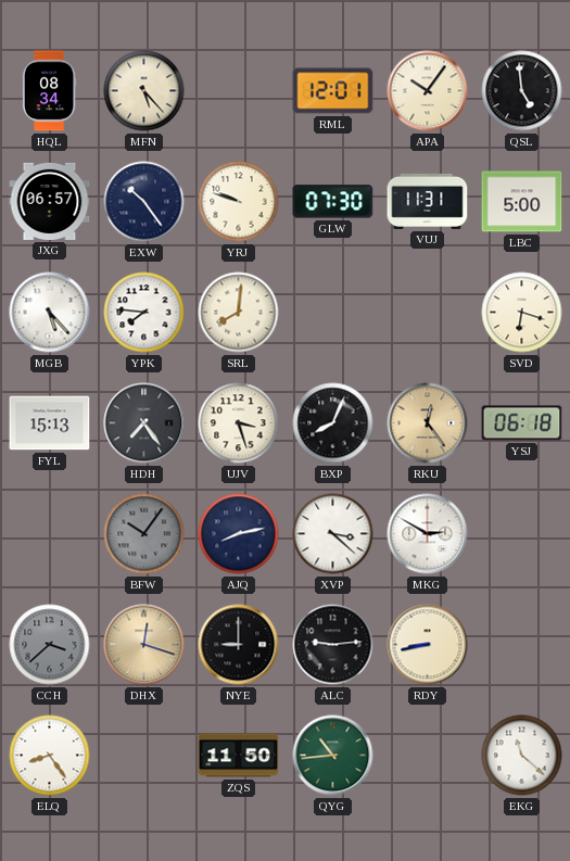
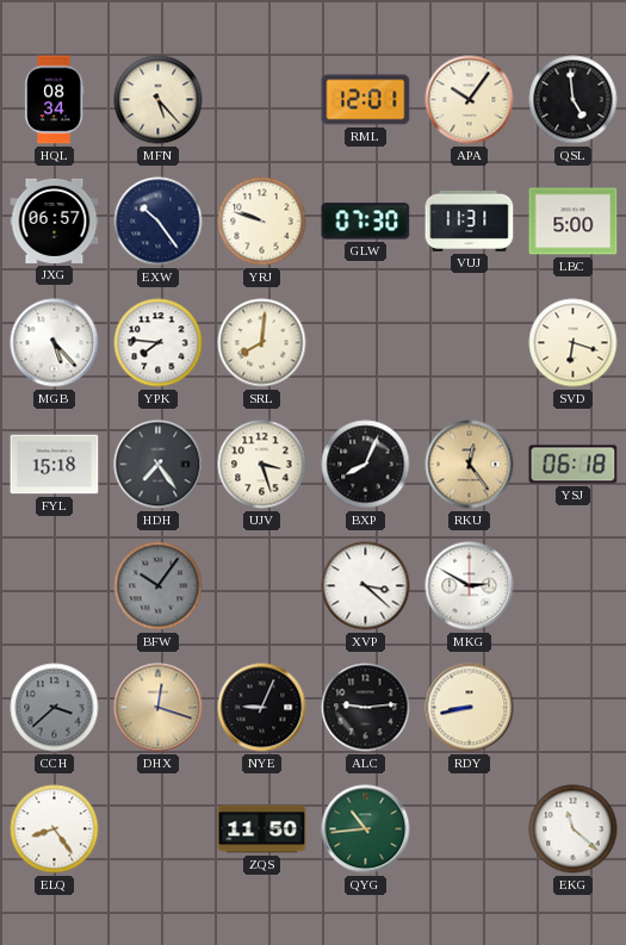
FYL: 15:13 -> 15:18 (55, 465)
AJQ: 8:13 -> none (239, 534)
NYE: 9:00 -> 9:04 (262, 708)
